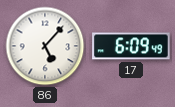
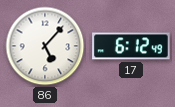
17: 6:09 -> 6:12 (131, 46)
